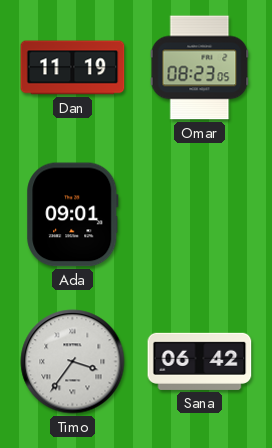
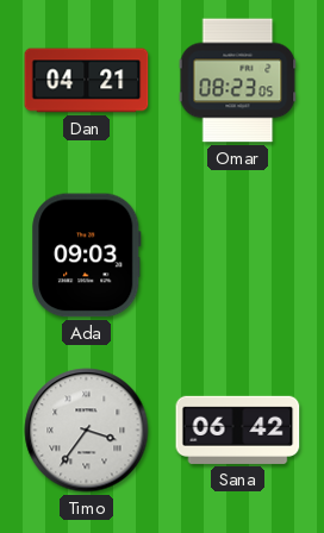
Dan: 11:19 -> 04:21 (87, 81)
Ada: 09:01 -> 09:03 (87, 256)
